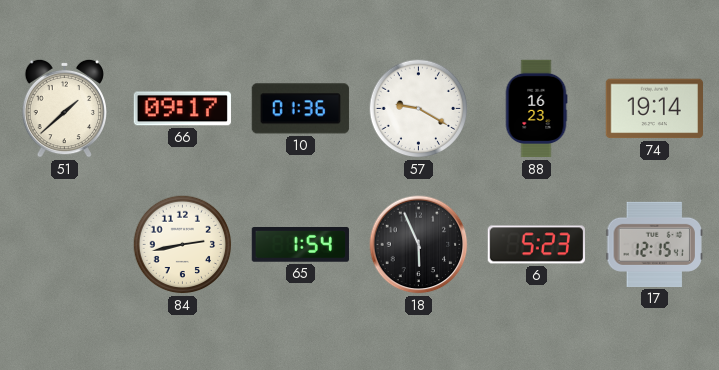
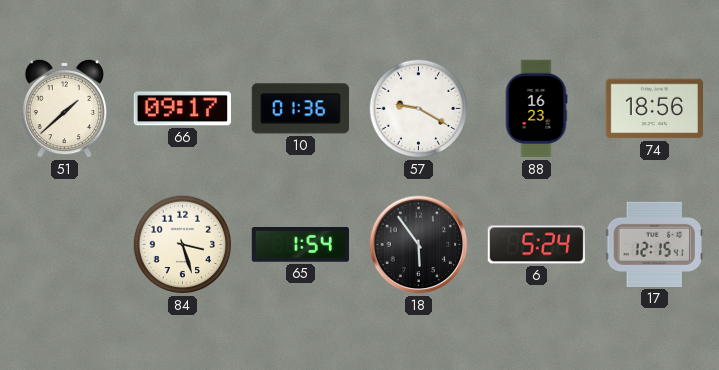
74: 19:14 -> 18:56 (654, 109)
84: 2:43 -> 3:27 (183, 245)
18: 5:56 -> 5:54 (419, 245)
6: 5:23 -> 5:24 (536, 245)
